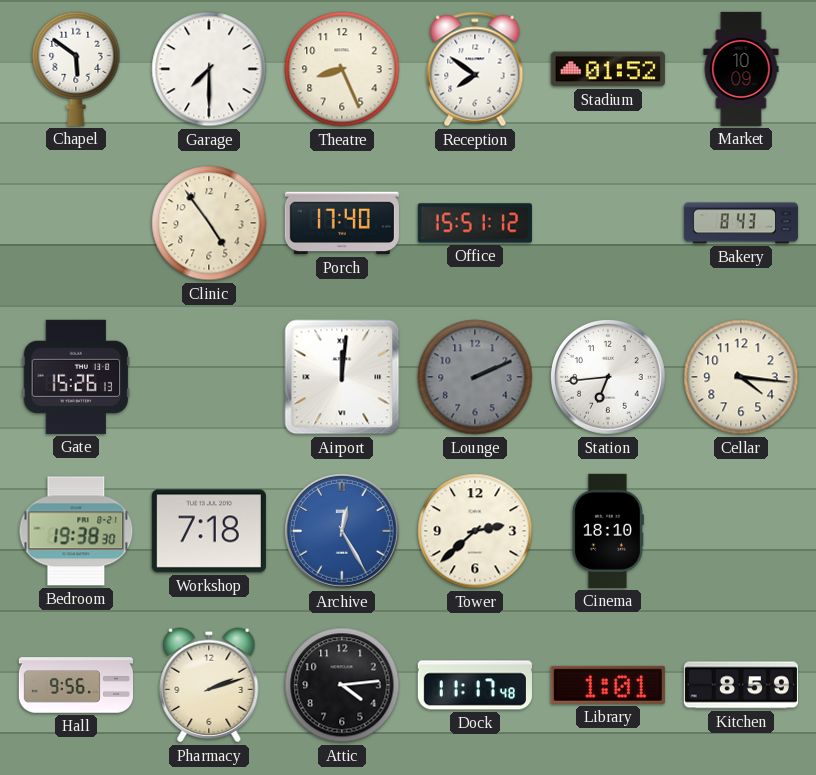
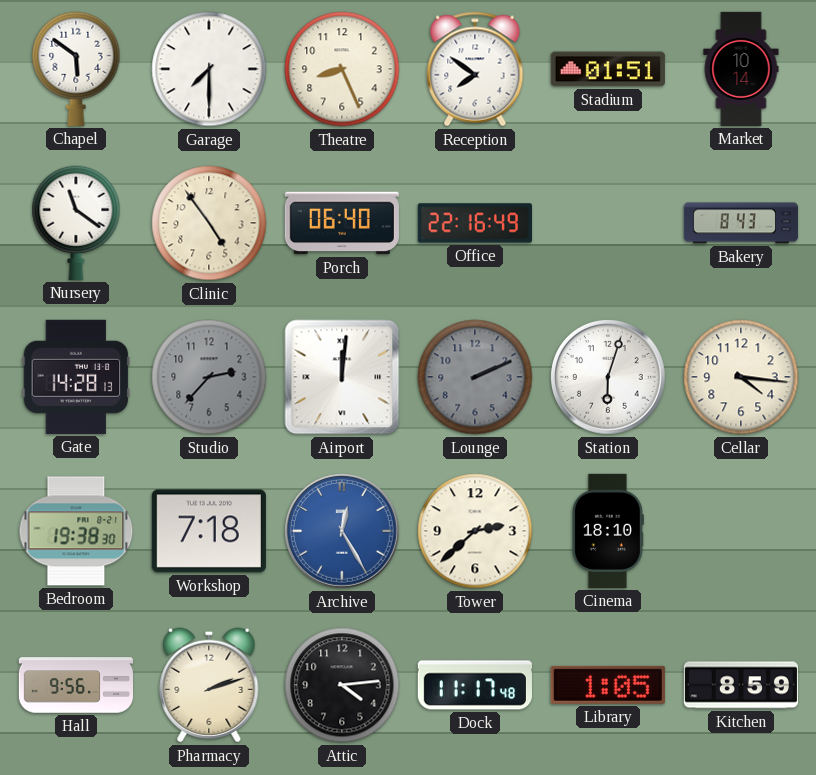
Stadium: 01:52 -> 01:51 (608, 69)
Market: 10:09 -> 10:14 (741, 69)
Nursery: none -> 11:21 (76, 223)
Porch: 17:40 -> 06:40 (342, 223)
Office: 15:51 -> 22:16 (475, 223)
Gate: 15:26 -> 14:28 (76, 377)
Studio: none -> 2:37 (209, 377)
Station: 6:44 -> 6:03 (608, 377)
Library: 1:01 -> 1:05 (608, 685)
